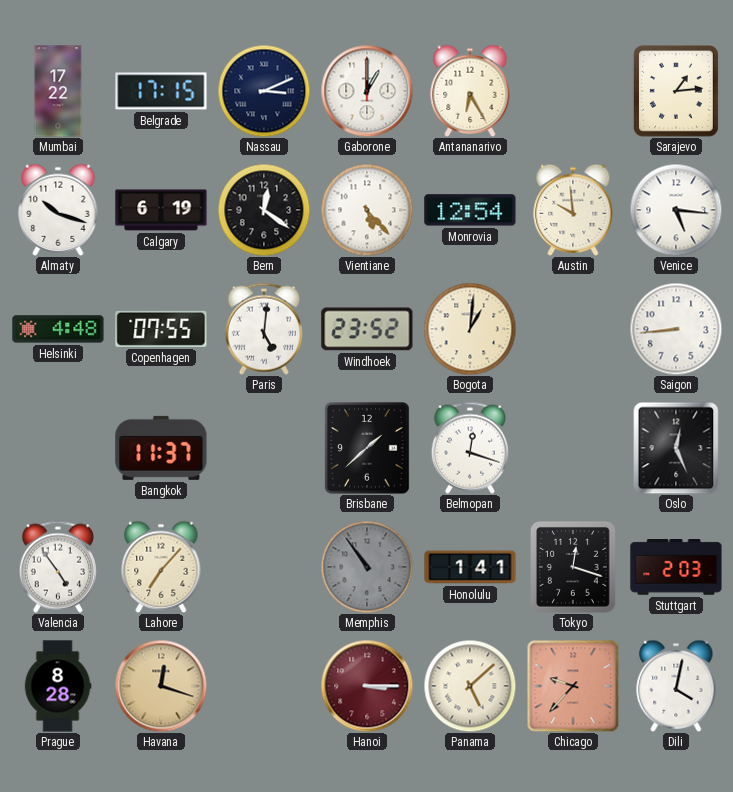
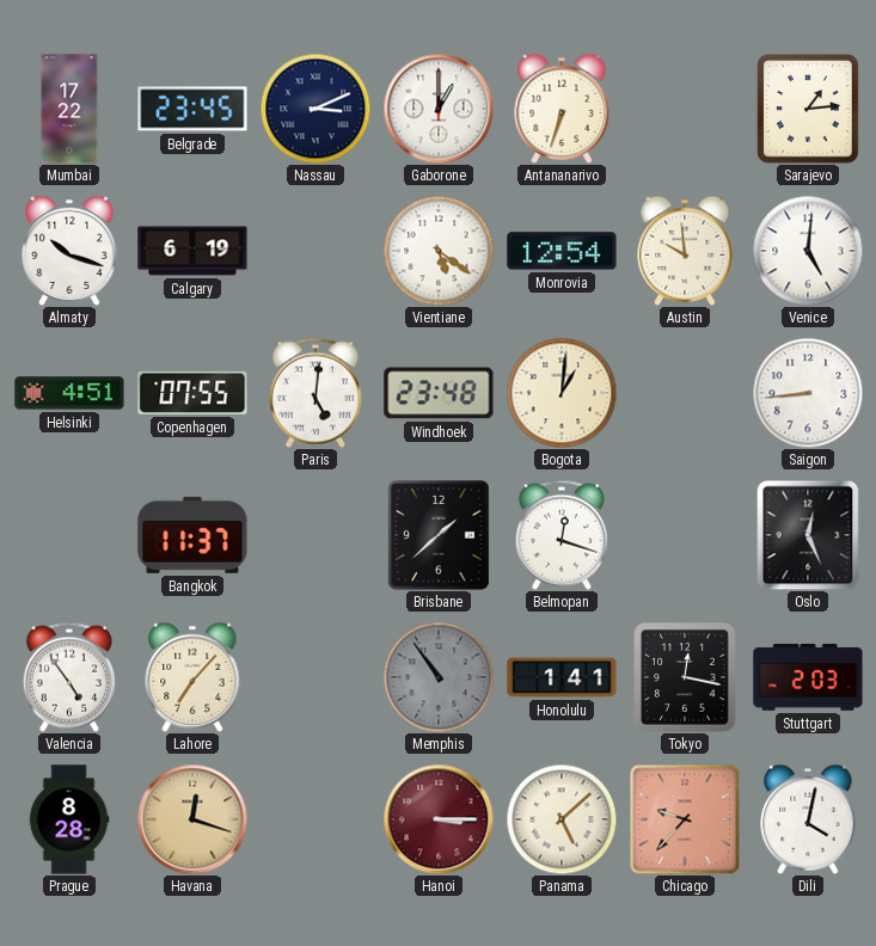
Belgrade: 17:15 -> 23:45 (192, 109)
Antananarivo: 6:25 -> 6:33 (562, 109)
Bern: 12:21 -> none (264, 210)
Vientiane: 5:23 -> 5:21 (439, 251)
Venice: 5:16 -> 5:01 (808, 251)
Helsinki: 4:48 -> 4:51 (69, 393)
Windhoek: 23:52 -> 23:48 (439, 393)
Tokyo: 12:18 -> 12:17 (685, 678)
